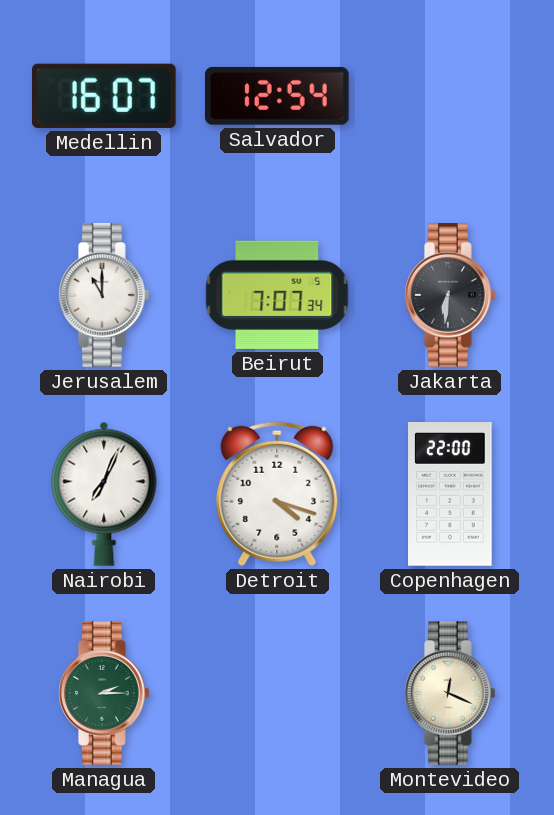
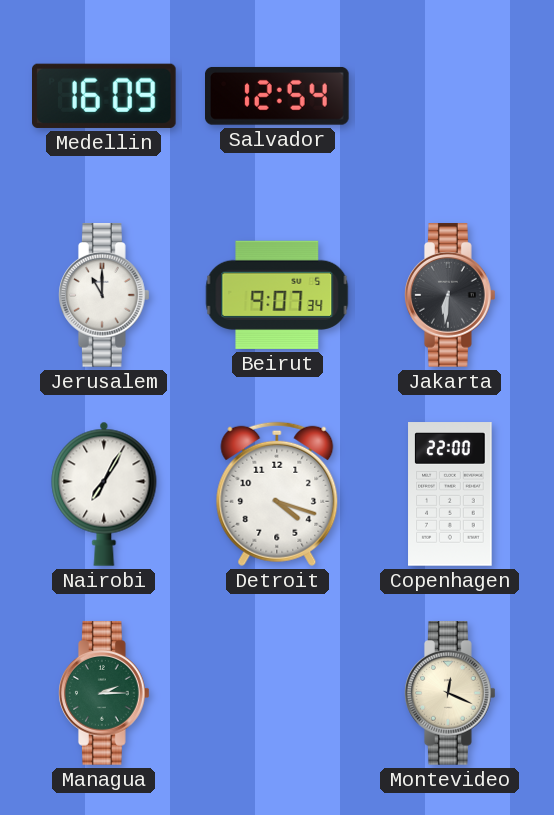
Medellin: 16:07 -> 16:09 (105, 96)
Beirut: 7:07 -> 9:07 (277, 295)
Nairobi: 7:04 -> 7:05 (104, 494)
